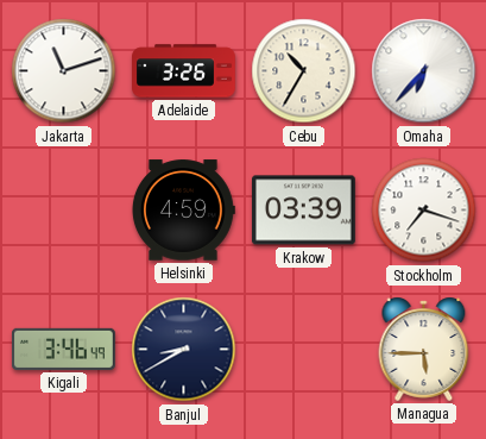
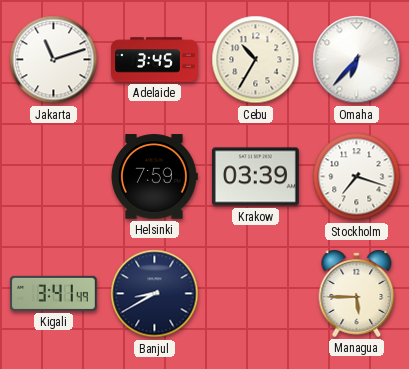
Adelaide: 3:26 -> 3:45 (155, 60)
Helsinki: 4:59 -> 7:59 (154, 177)
Kigali: 3:46 -> 3:41 (54, 293)
